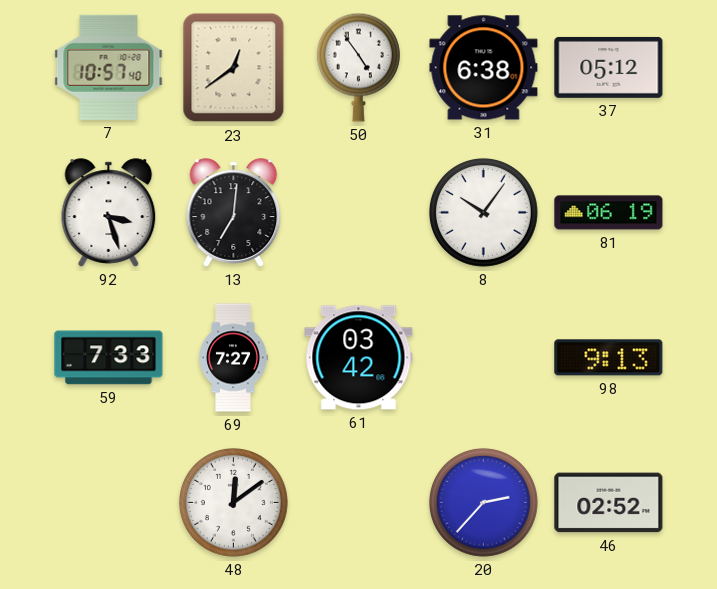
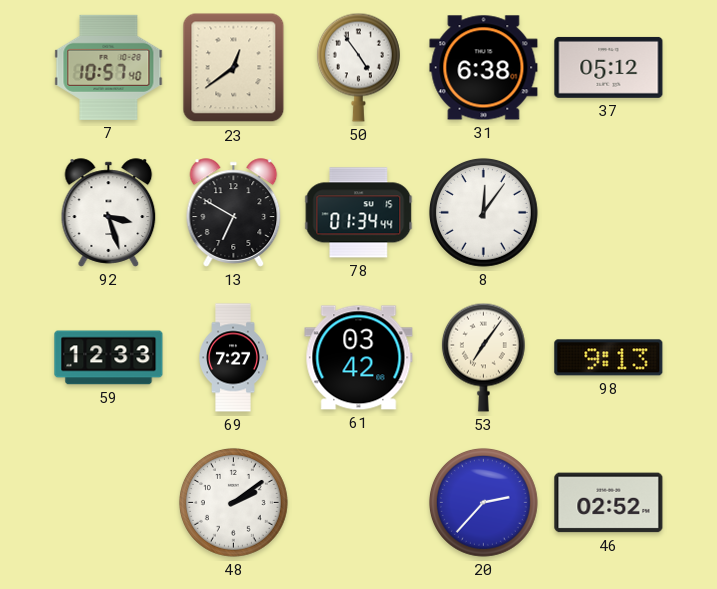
13: 7:01 -> 6:50 (234, 213)
78: none -> 01:34 (359, 213)
8: 10:06 -> 12:06 (483, 212)
81: 06:19 -> none (609, 213)
59: 7:33 -> 12:33 (109, 358)
53: none -> 7:06 (483, 357)
48: 12:09 -> 2:09 (233, 502)
